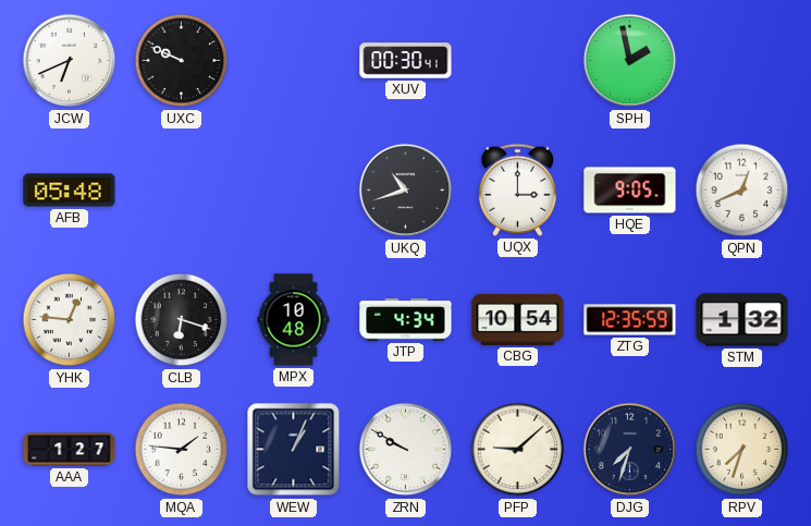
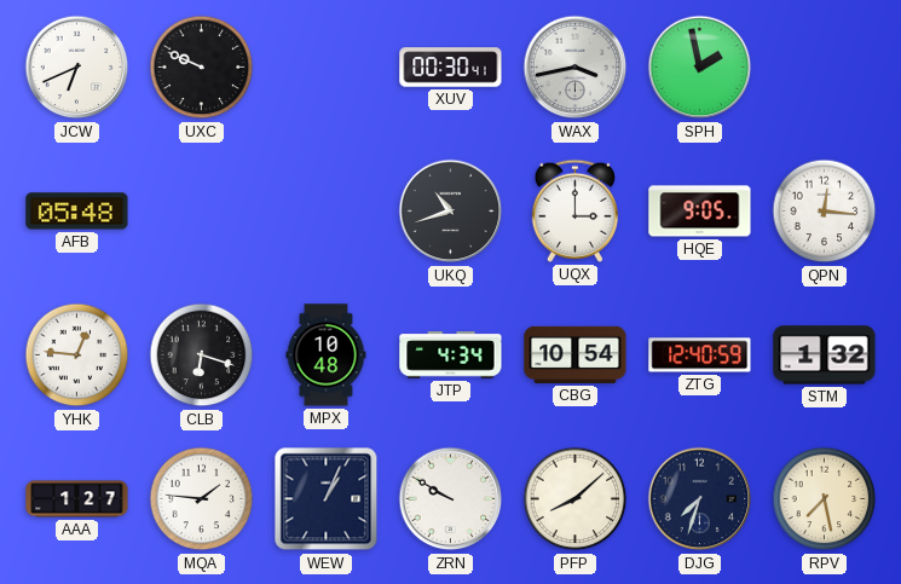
WAX: none -> 3:43 (576, 68)
QPN: 12:41 -> 12:16 (825, 212)
ZTG: 12:35 -> 12:40 (700, 355)
PFP: 9:08 -> 8:08 (576, 499)
RPV: 7:33 -> 7:28 (825, 499)
